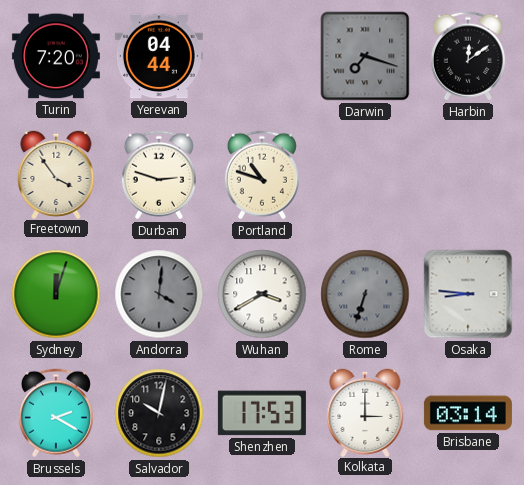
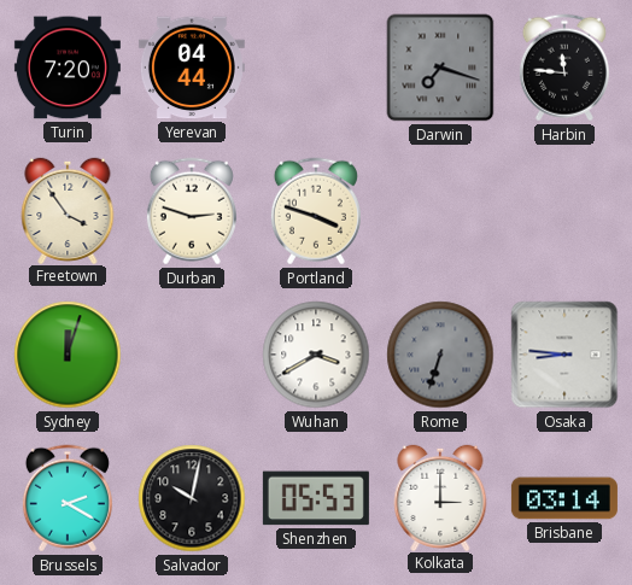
Harbin: 12:09 -> 11:46 (564, 68)
Portland: 10:48 -> 3:48 (316, 211)
Andorra: 4:01 -> none (159, 294)
Shenzhen: 17:53 -> 05:53 (316, 498)
